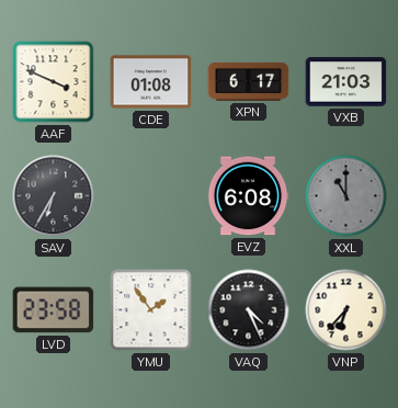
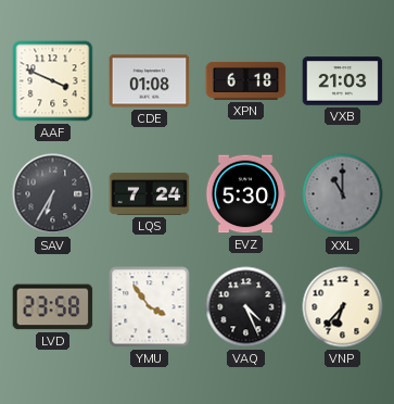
XPN: 6:17 -> 6:18 (246, 80)
LQS: none -> 7:24 (150, 193)
EVZ: 6:08 -> 5:30 (245, 194)
YMU: 1:54 -> 3:54 (150, 307)
